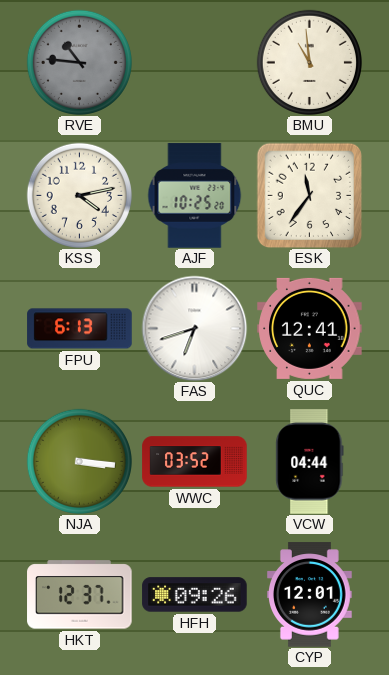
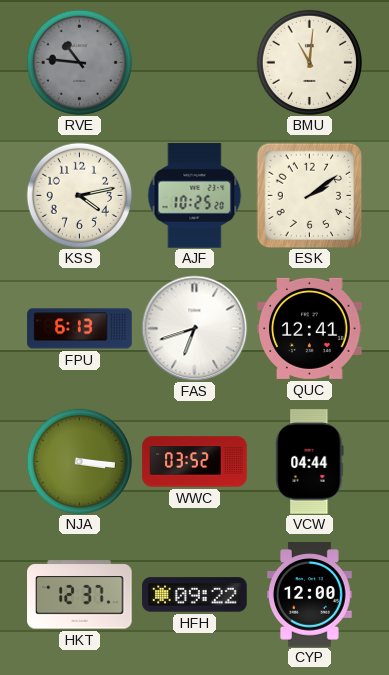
BMU: 10:59 -> 11:01 (309, 62)
ESK: 11:36 -> 2:09 (309, 195)
HFH: 09:26 -> 09:22 (195, 595)
CYP: 12:01 -> 12:00 (310, 595)
